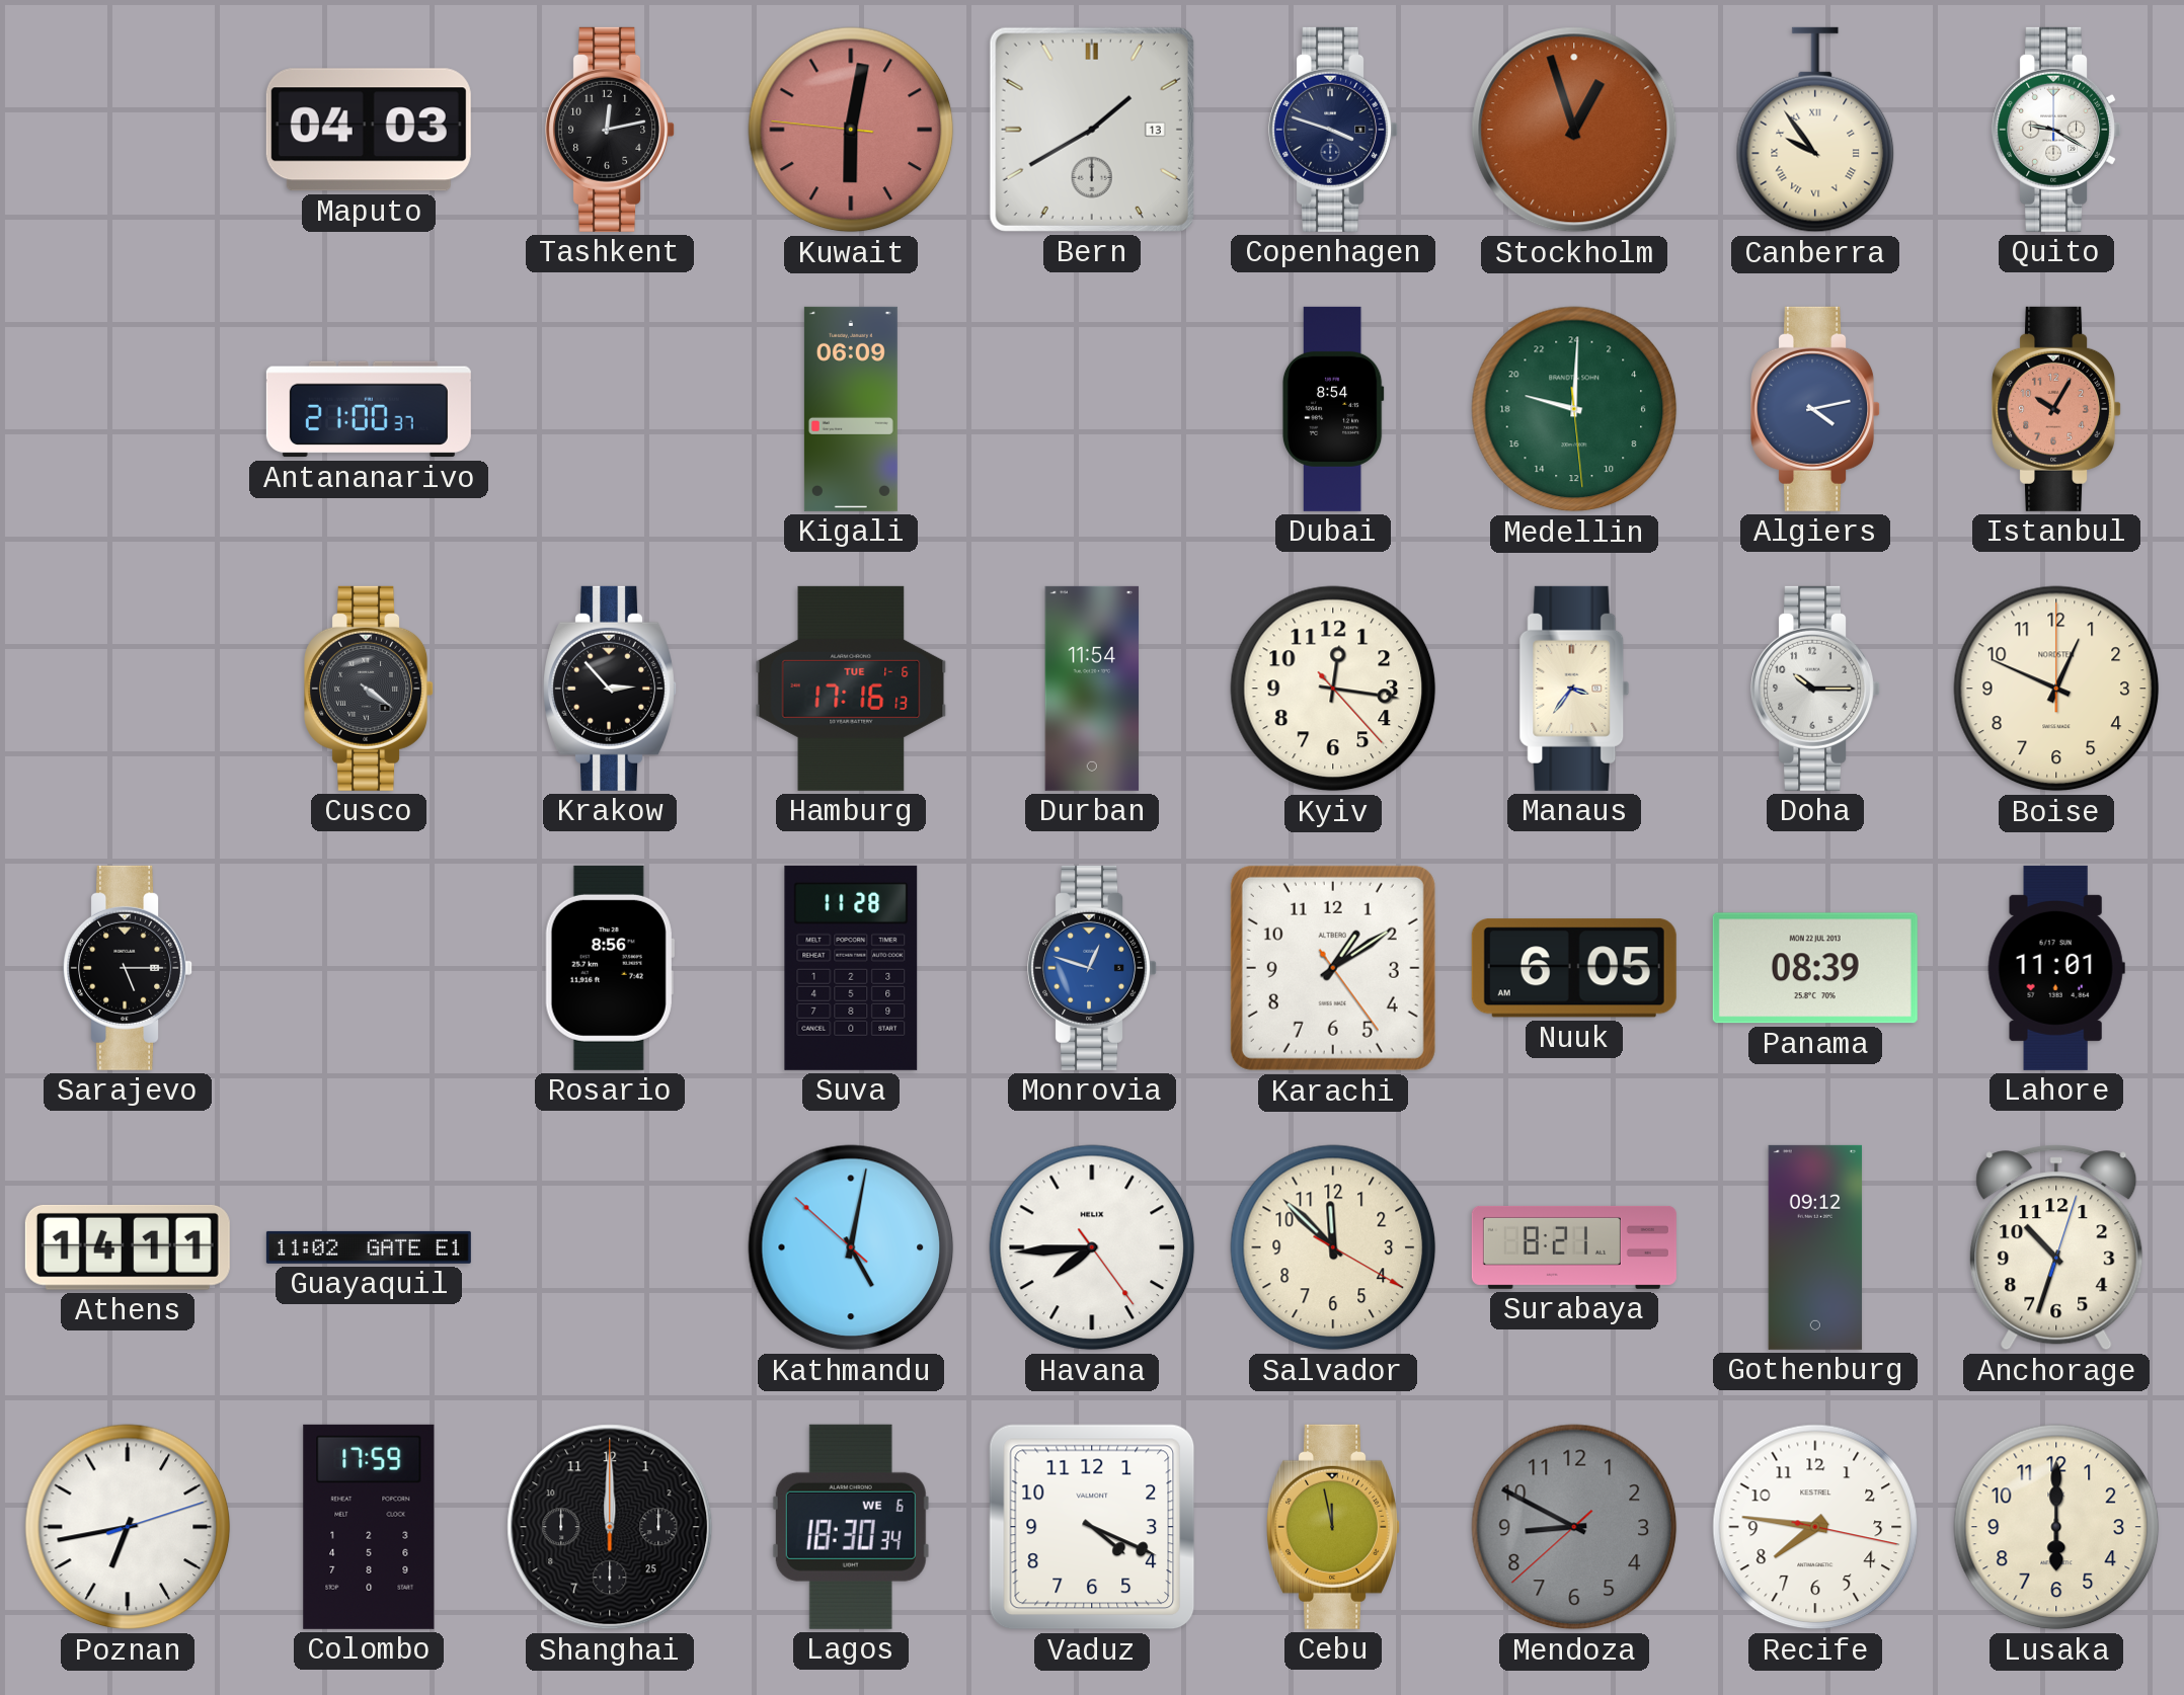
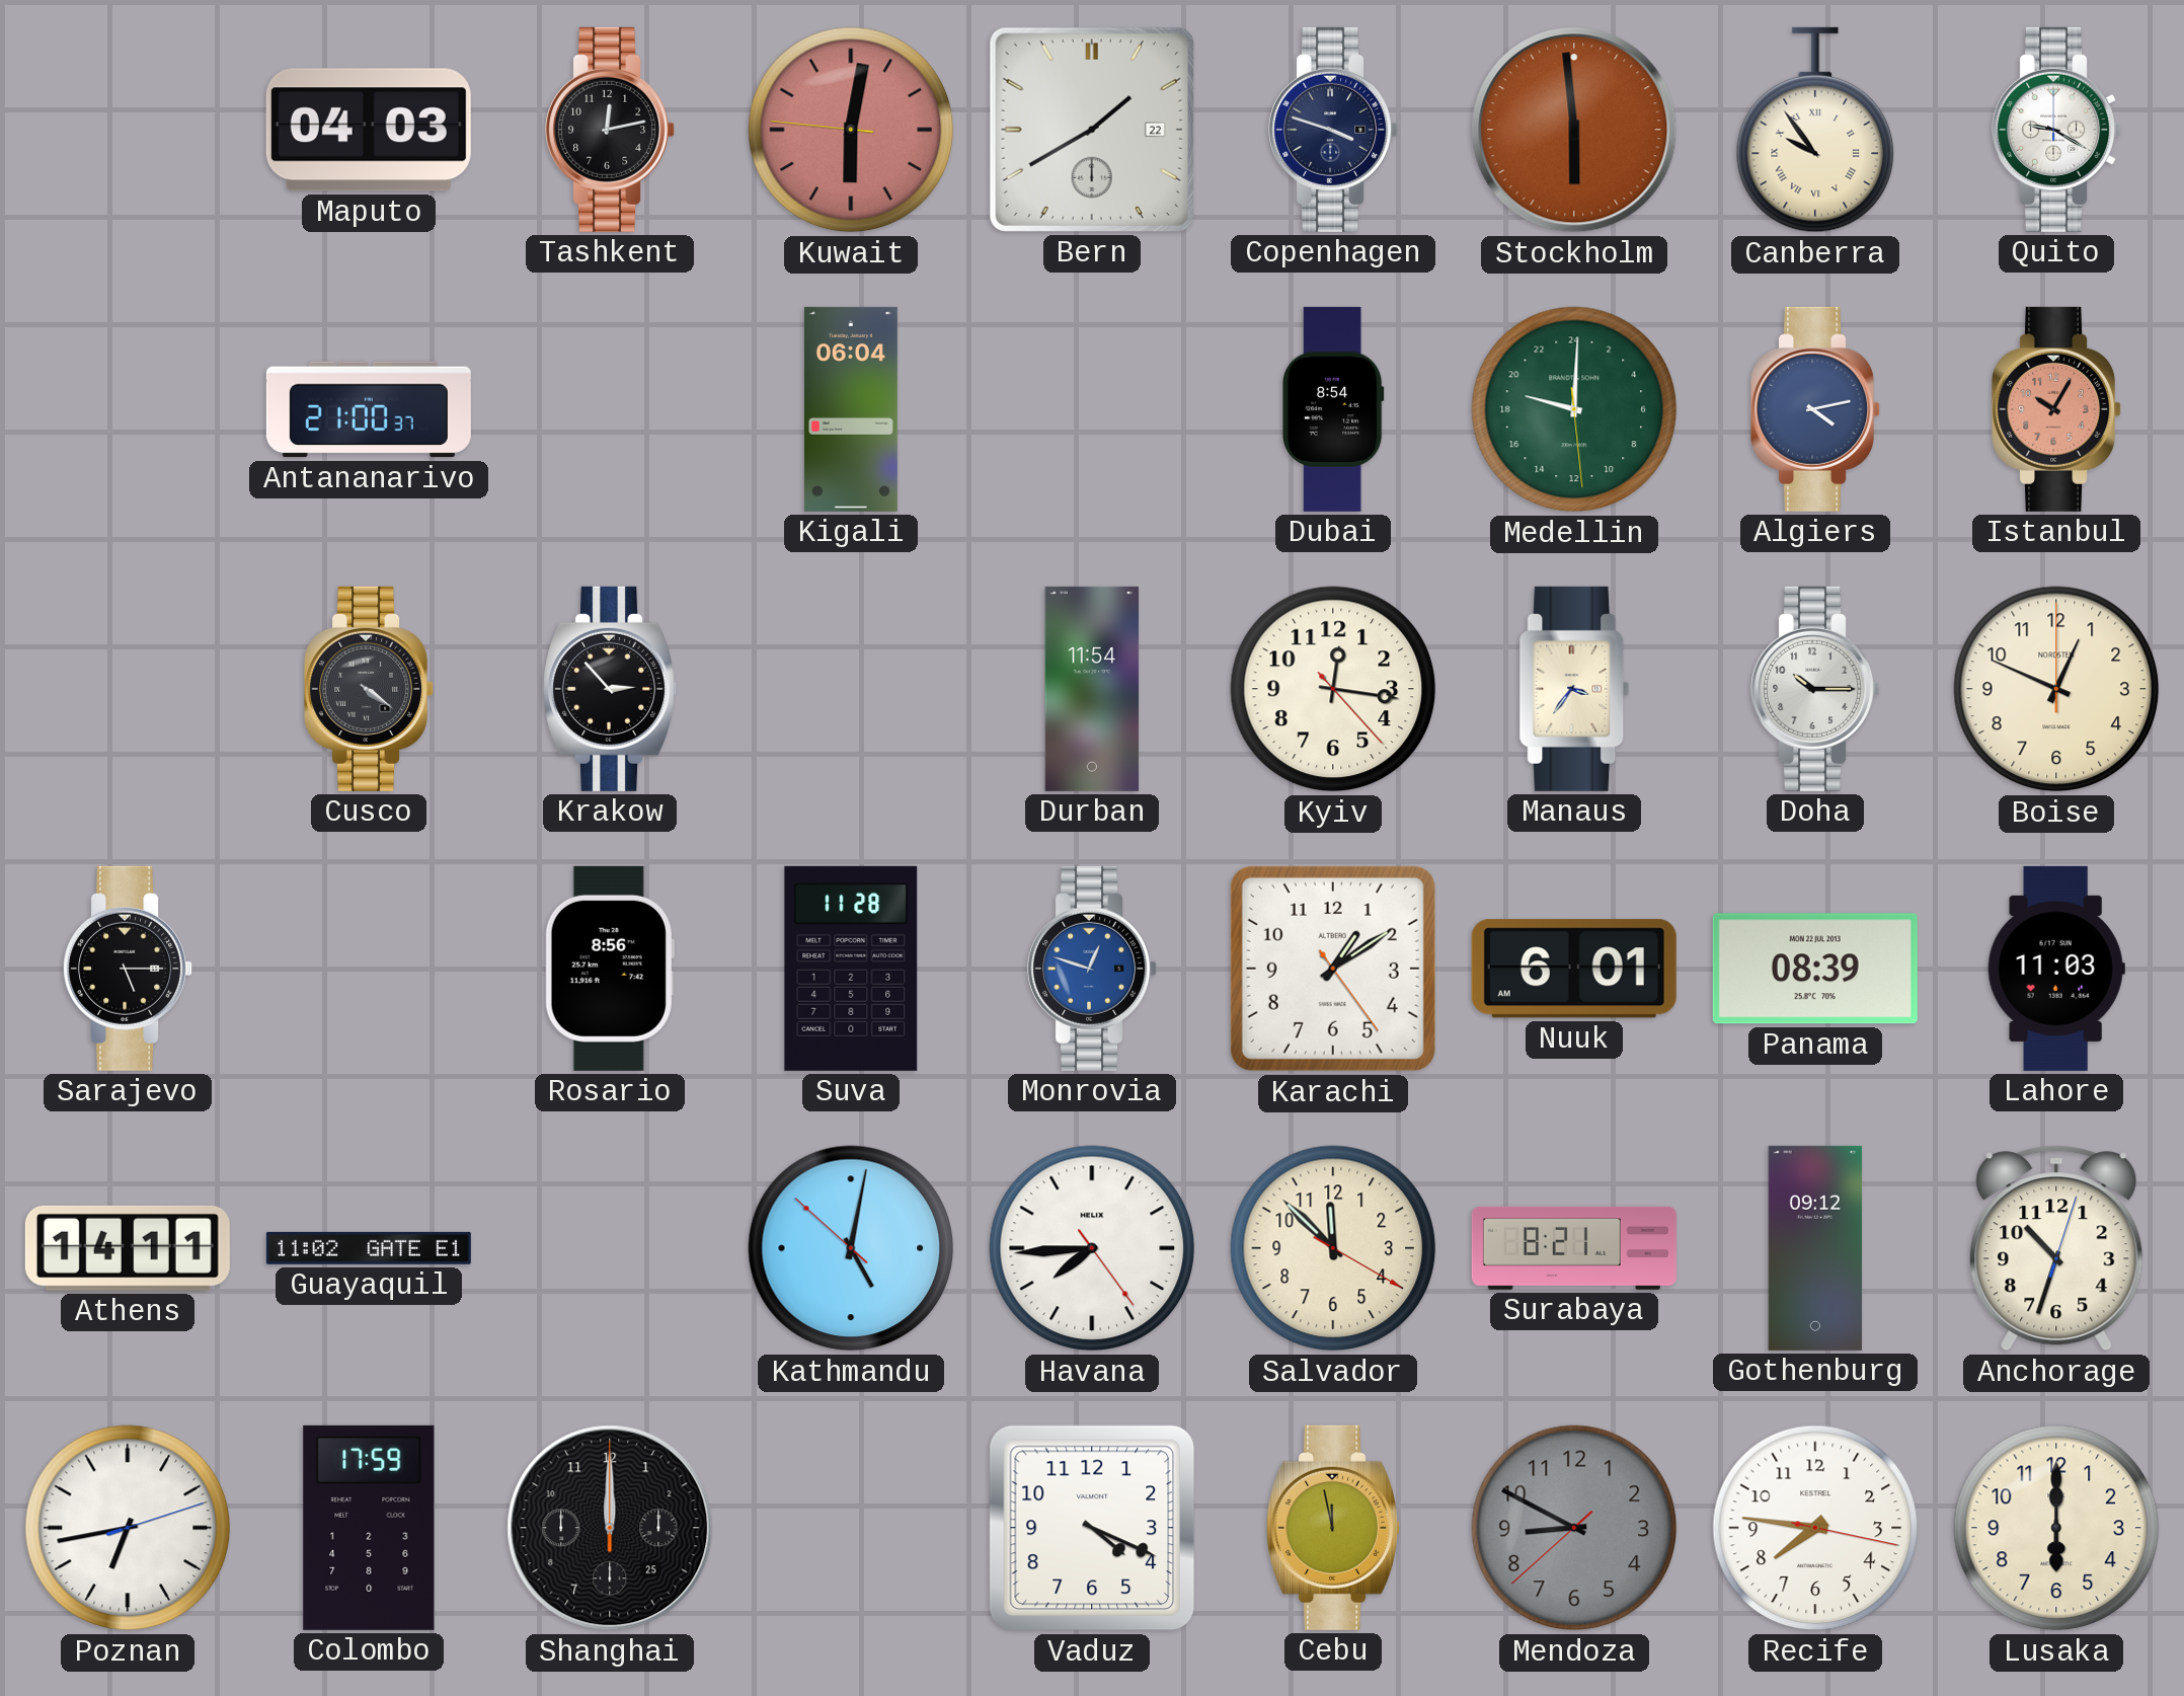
Bern date: 13 -> 22 (1092, 130)
Stockholm: 12:57 -> 5:59 (1574, 130)
Kigali: 06:09 -> 06:04 (851, 409)
Hamburg: 17:16 -> none (851, 689)
Nuuk: 6:05 -> 6:01 (1574, 969)
Lahore: 11:01 -> 11:03 (2056, 969)
Lagos: 18:30 -> none (851, 1527)
